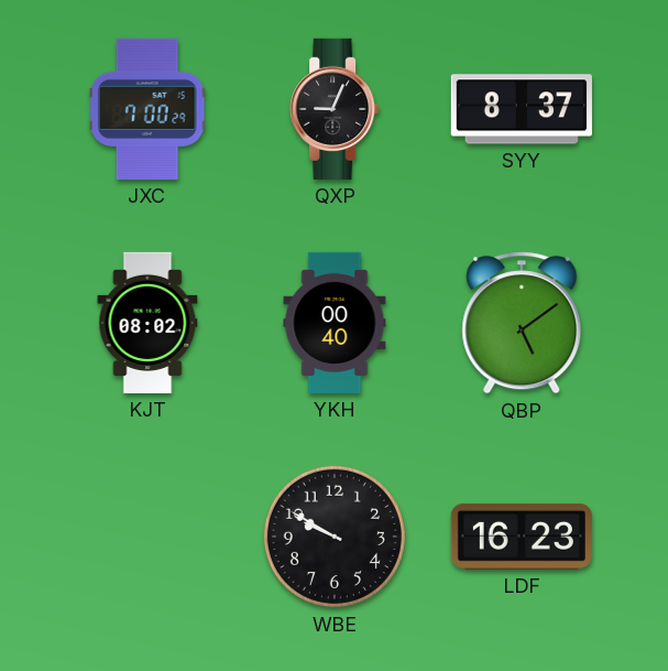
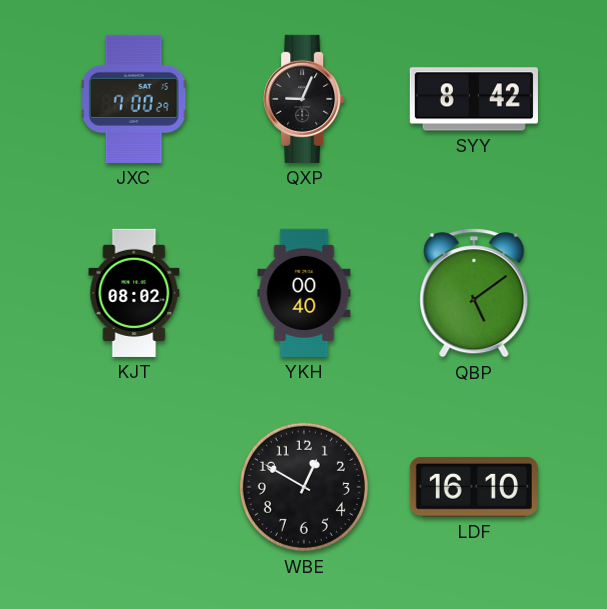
SYY: 8:37 -> 8:42 (474, 99)
WBE: 9:50 -> 12:50 (304, 487)
LDF: 16:23 -> 16:10 (474, 487)
